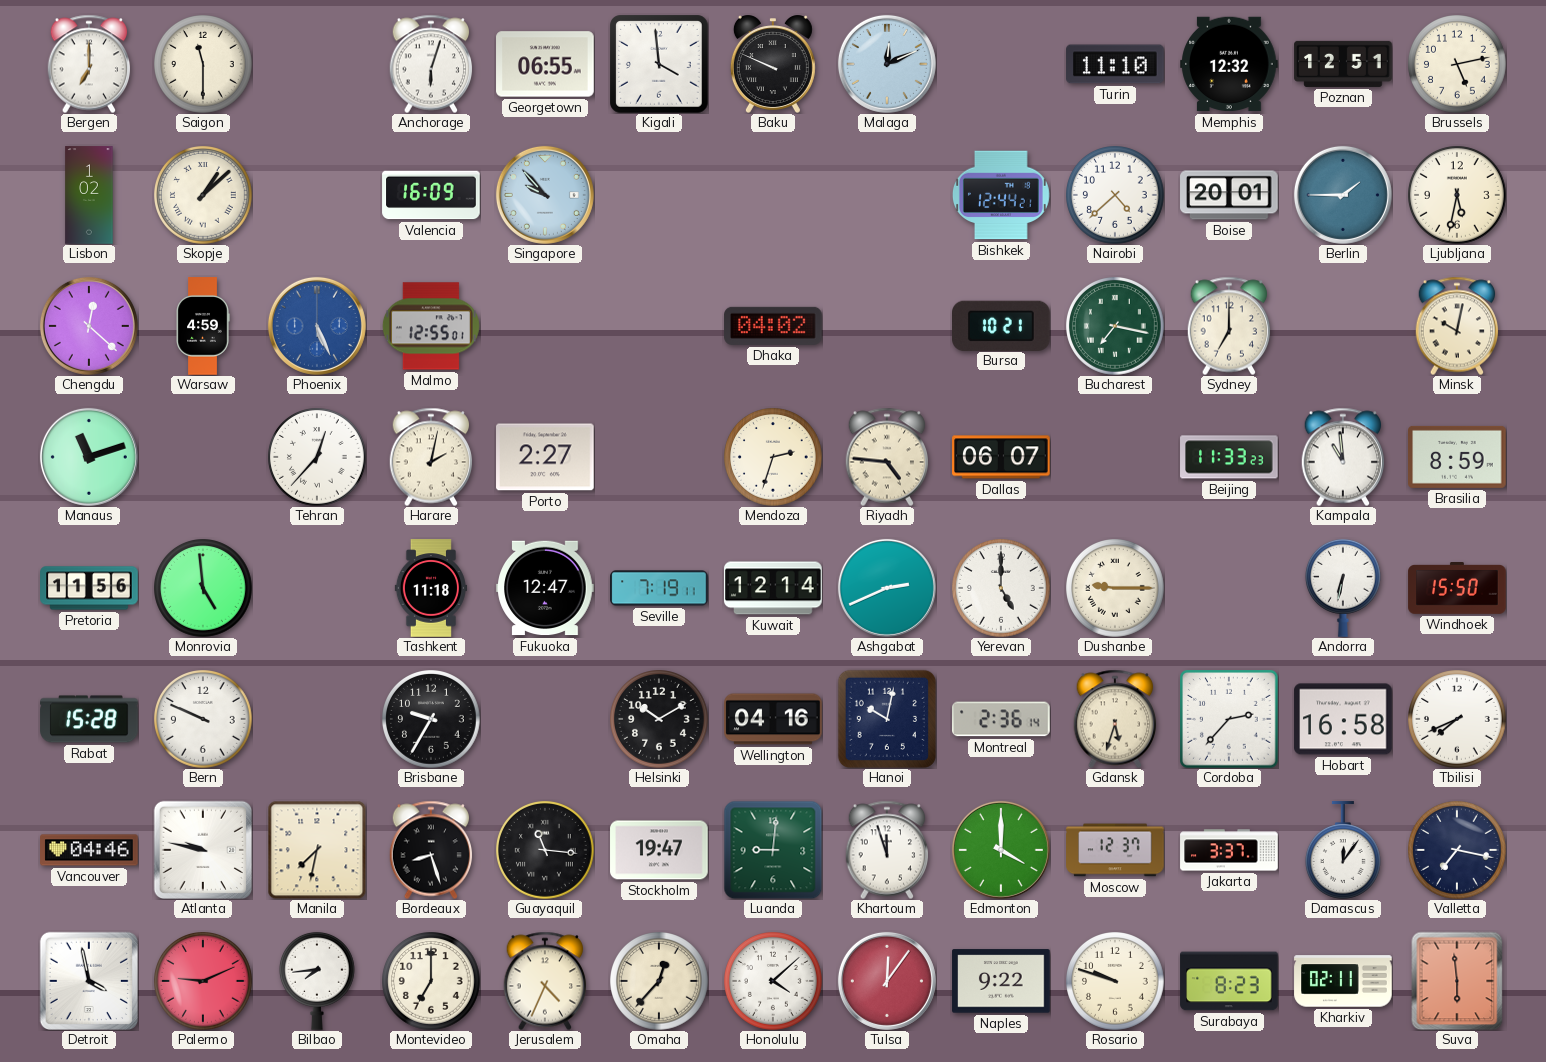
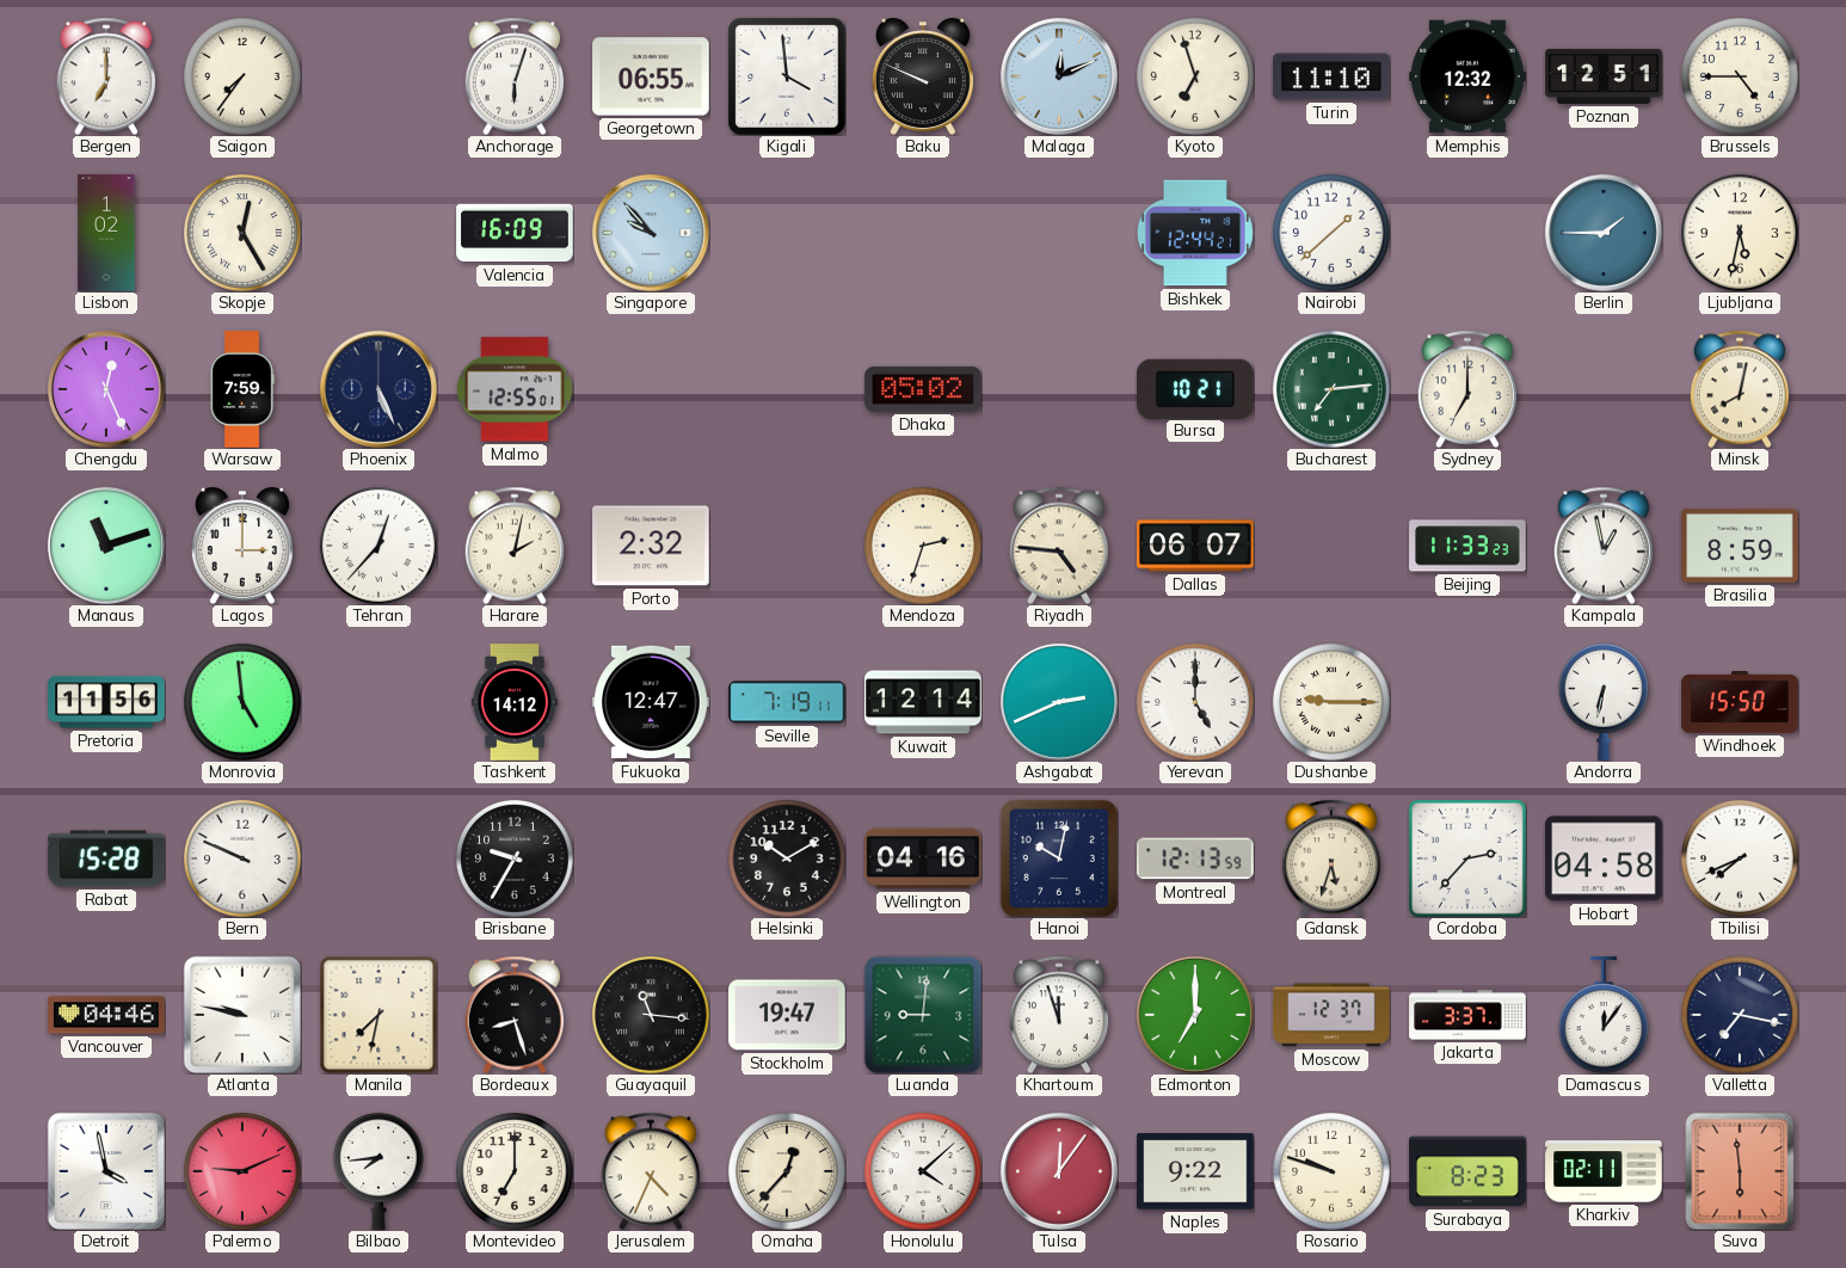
Saigon: 11:30 -> 7:36 (244, 78)
Kyoto: none -> 6:57 (1196, 78)
Brussels: 5:13 -> 4:45 (1741, 78)
Skopje: 1:08 -> 12:25 (244, 234)
Nairobi: 4:38 -> 1:38 (1333, 234)
Boise: 20:01 -> none (1229, 195)
Chengdu: 12:22 -> 12:26 (106, 389)
Warsaw: 4:59 -> 7:59 (242, 389)
Phoenix dial: blue -> navy (379, 389)
Dhaka: 04:02 -> 05:02 (923, 389)
Bucharest: 7:17 -> 7:14 (1333, 390)
Minsk: 10:02 -> 8:02 (1740, 389)
Lagos: none -> 3:00 (242, 546)
Porto: 2:27 -> 2:32 (651, 546)
Kampala: 10:59 -> 12:58 (1604, 546)
Tashkent: 11:18 -> 14:12 (513, 702)
Montreal: 2:36 -> 12:13 (1195, 858)
Hobart: 16:58 -> 04:58 (1604, 858)
Edmonton: 4:00 -> 7:00 (1195, 1015)
